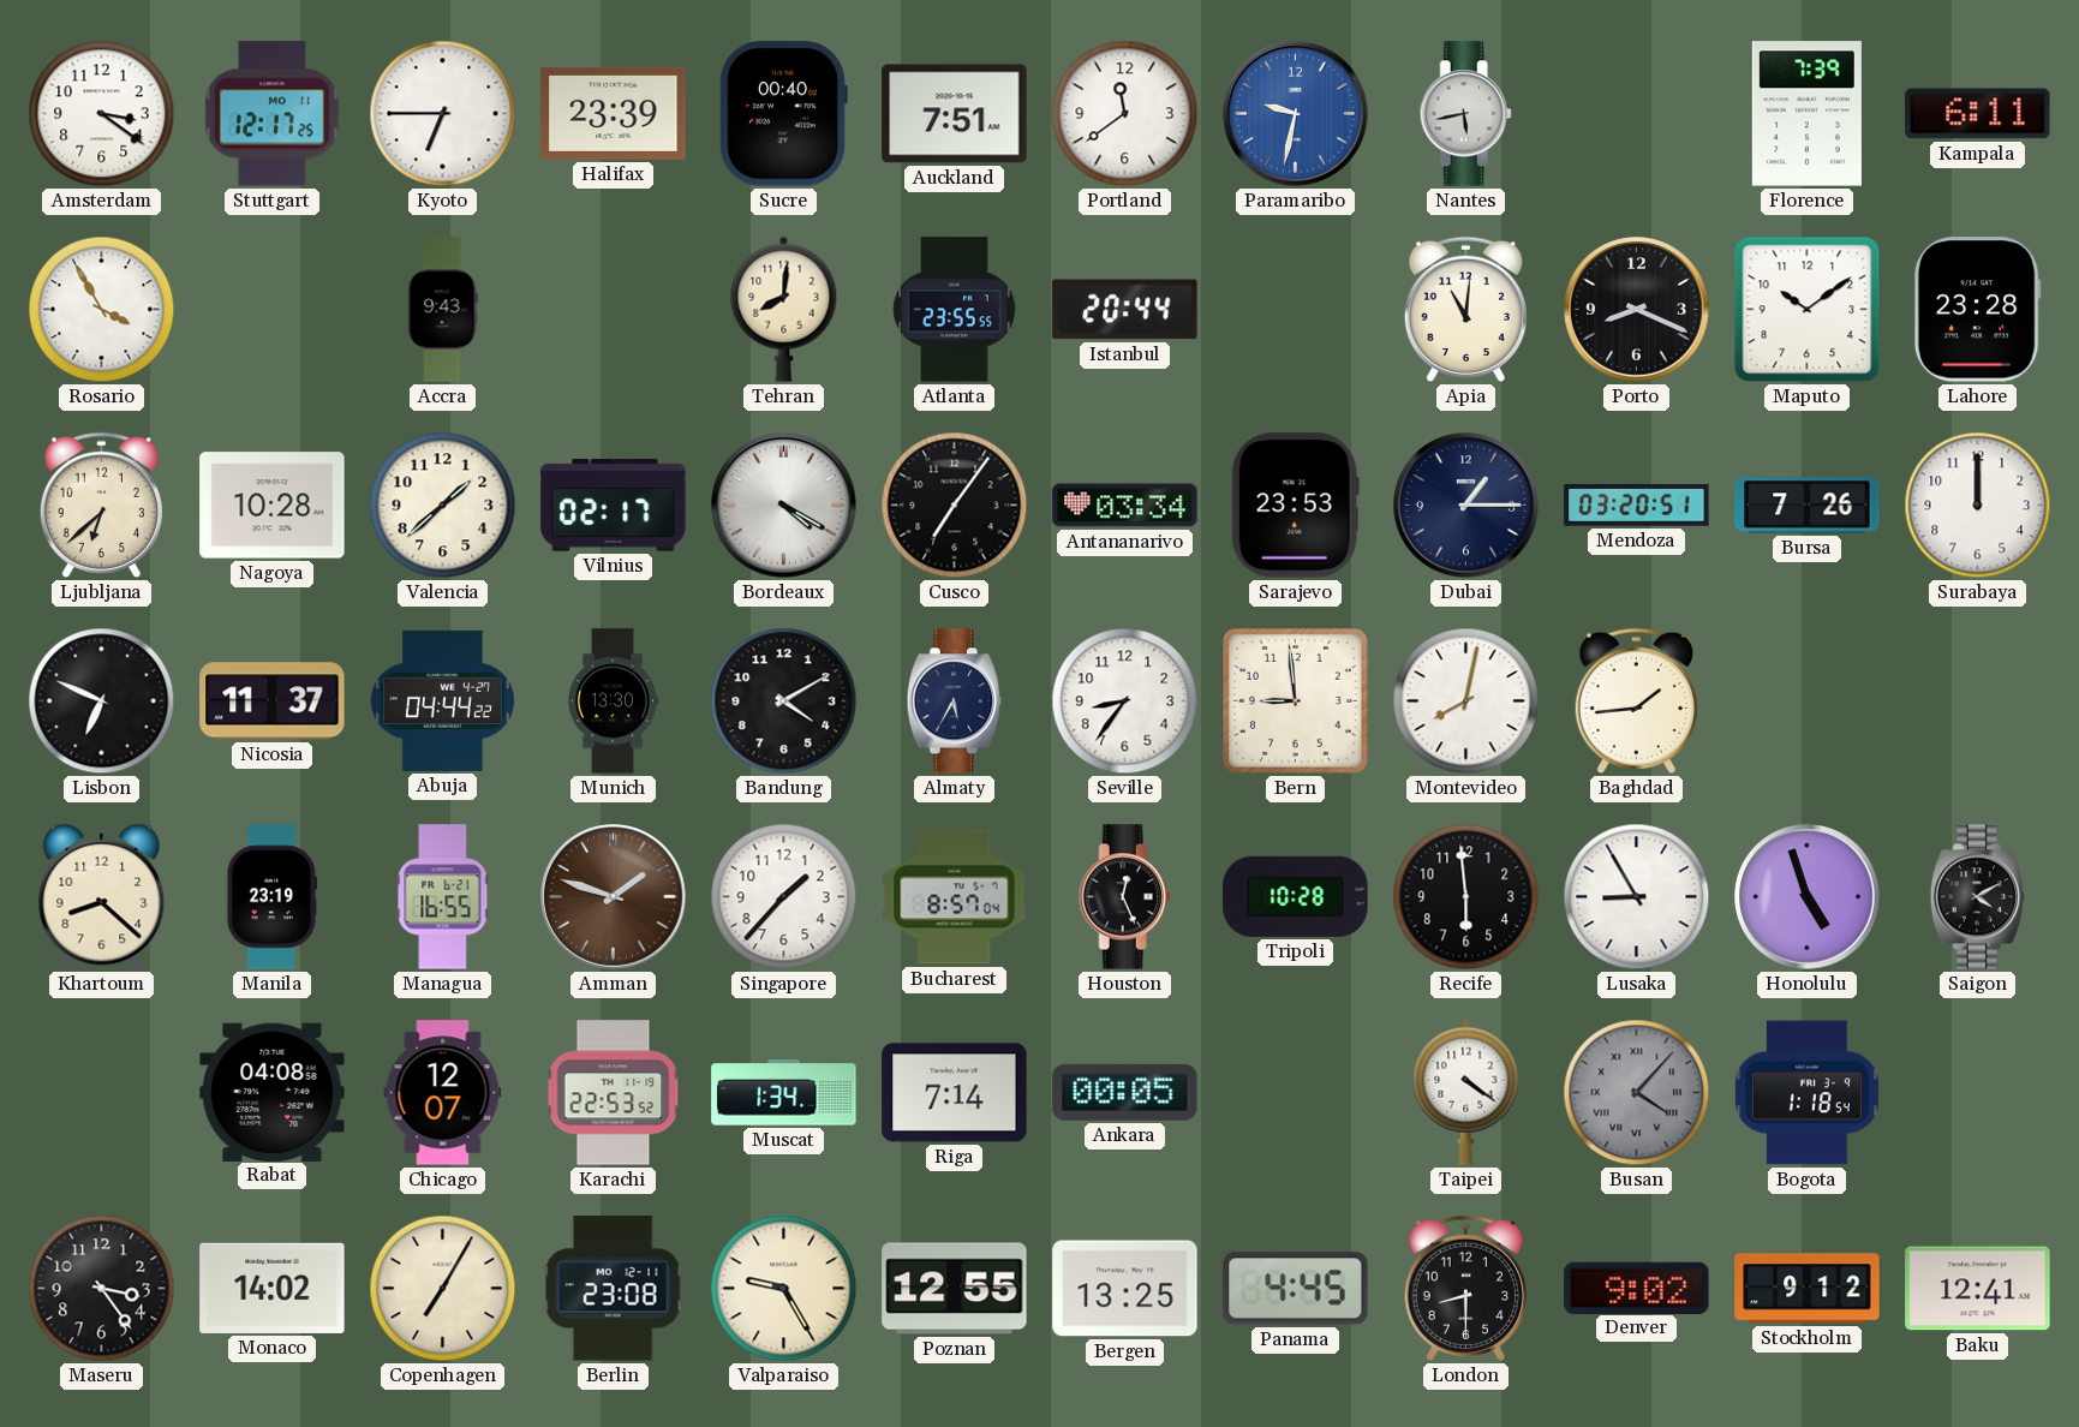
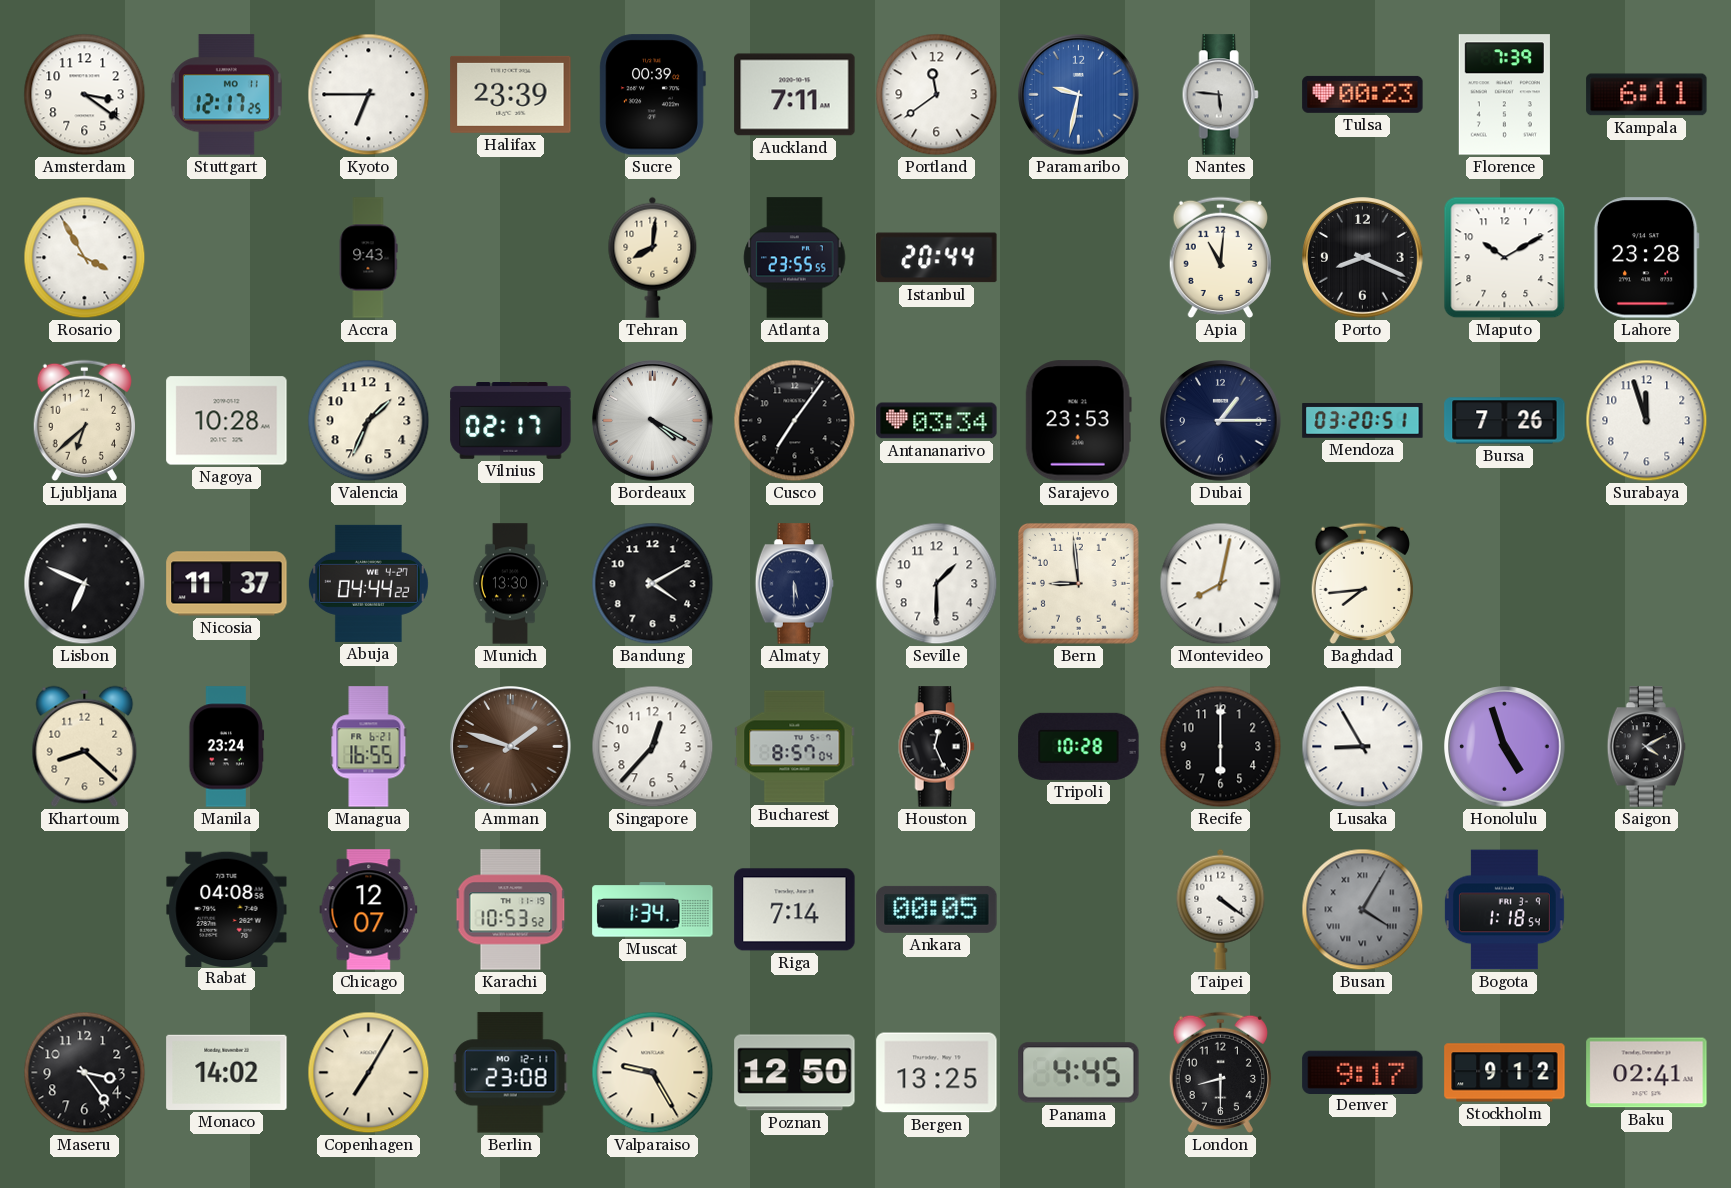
Sucre: 00:40 -> 00:39 (652, 95)
Auckland: 7:51 -> 7:11 (795, 95)
Nantes: 5:43 -> 5:46 (1220, 95)
Tulsa: none -> 00:23 (1363, 94)
Maputo: 10:09 -> 10:10 (1505, 258)
Valencia: 1:38 -> 1:34 (369, 421)
Surabaya: 12:00 -> 11:57 (1647, 421)
Almaty: 5:35 -> 5:30 (795, 584)
Seville: 8:36 -> 1:30 (937, 584)
Baghdad: 1:44 -> 7:44 (1362, 584)
Manila: 23:19 -> 23:24 (227, 747)
Singapore: 1:37 -> 12:37 (653, 747)
Recife: 5:59 -> 6:00 (1221, 747)
Karachi: 22:53 -> 10:53 (511, 910)
Busan: 4:07 -> 4:05 (1363, 910)
Poznan: 12:55 -> 12:50 (795, 1073)
Denver: 9:02 -> 9:17 (1363, 1072)
Baku: 12:41 -> 02:41 (1647, 1073)
